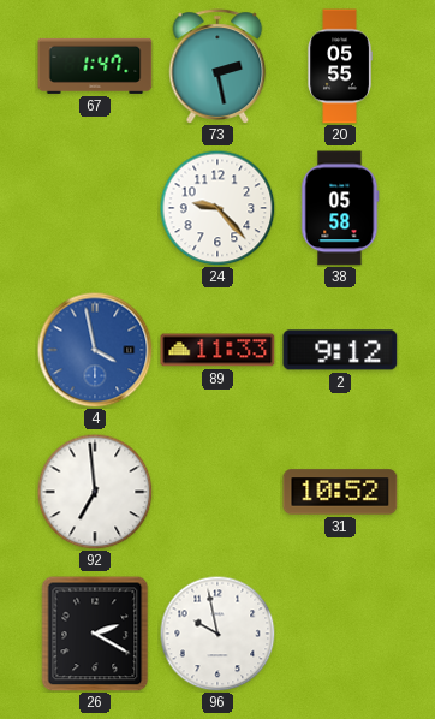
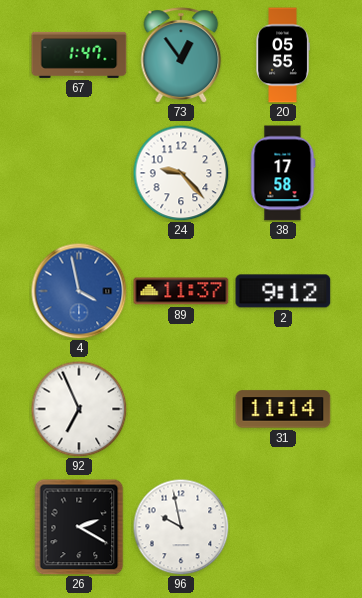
73: 2:28 -> 12:54 (181, 55)
38: 05:58 -> 17:58 (283, 173)
89: 11:33 -> 11:37 (181, 291)
92: 6:59 -> 6:56 (79, 409)
31: 10:52 -> 11:14 (283, 409)
